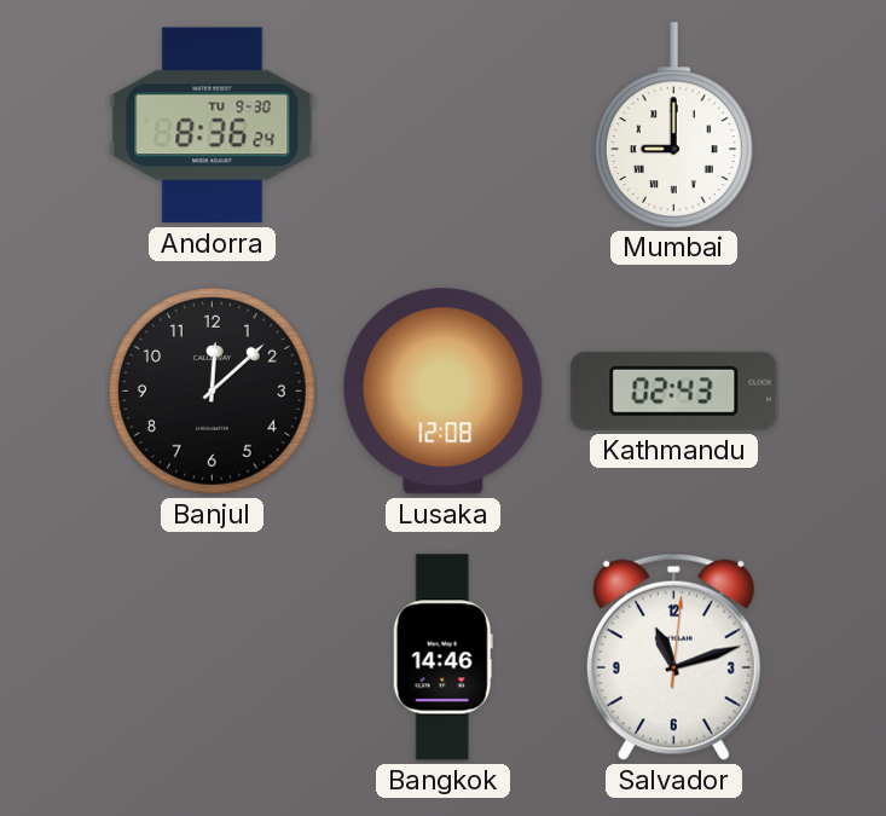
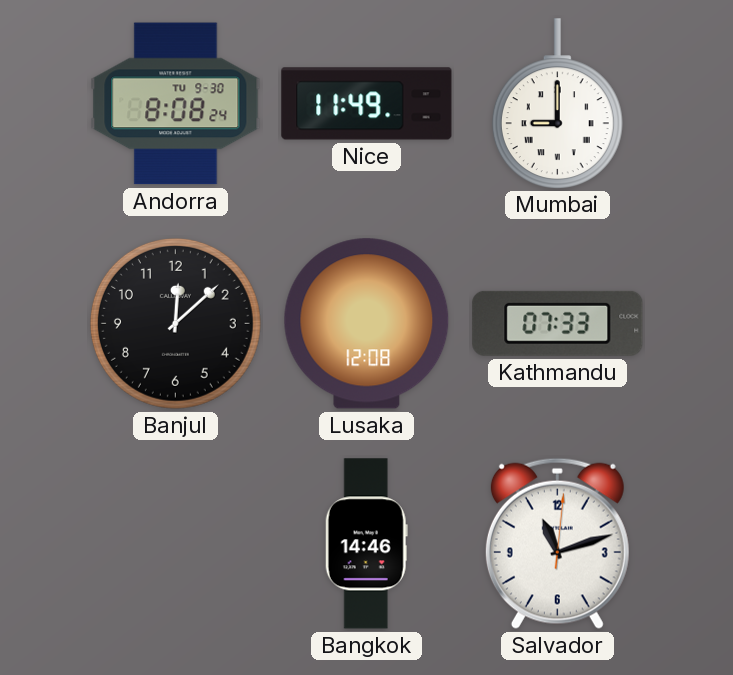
Andorra: 8:36 -> 8:08 (176, 104)
Nice: none -> 11:49 (367, 104)
Kathmandu: 02:43 -> 07:33 (558, 323)
